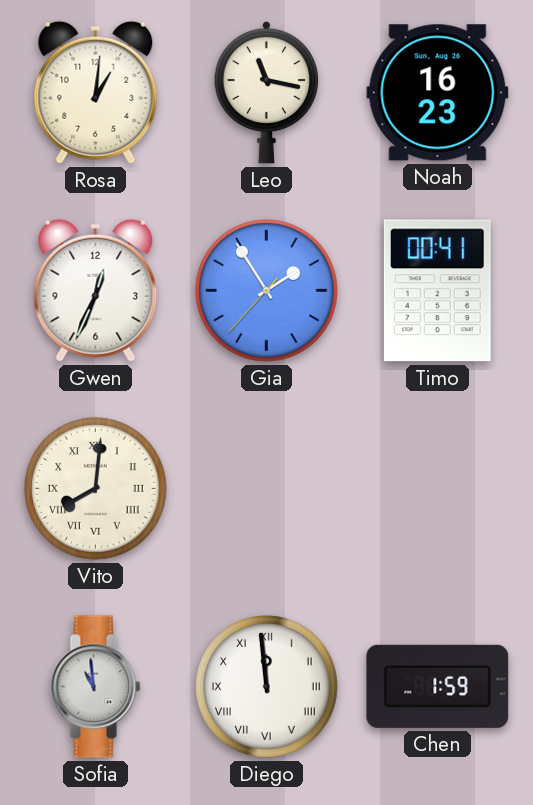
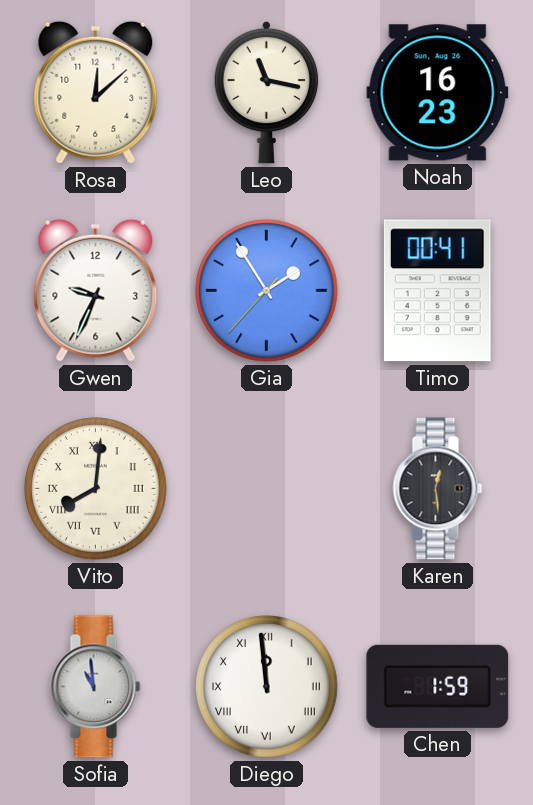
Rosa: 1:01 -> 12:08 (96, 92)
Gwen: 12:34 -> 9:34 (96, 290)
Karen: none -> 12:29 (438, 489)
